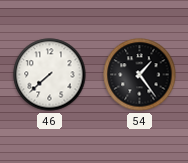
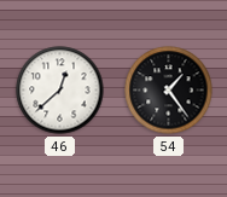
46: 7:38 -> 12:38 (60, 91)
